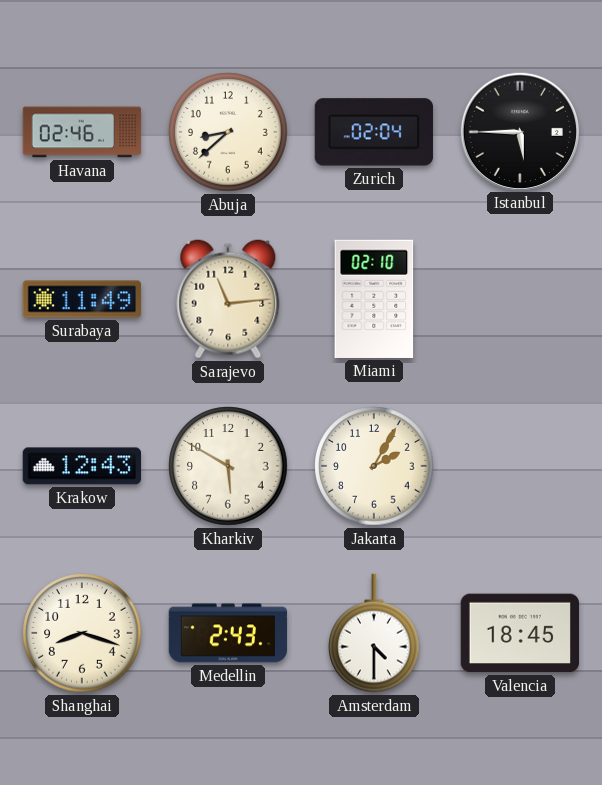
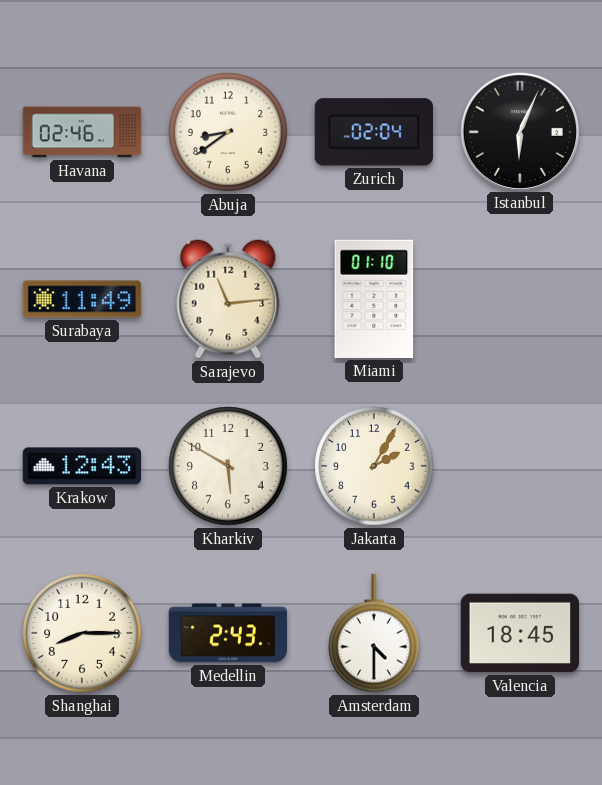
Abuja: 8:38 -> 8:39 (228, 132)
Istanbul: 5:45 -> 6:04 (519, 131)
Miami: 02:10 -> 01:10 (374, 299)
Shanghai: 8:18 -> 8:15 (82, 633)
